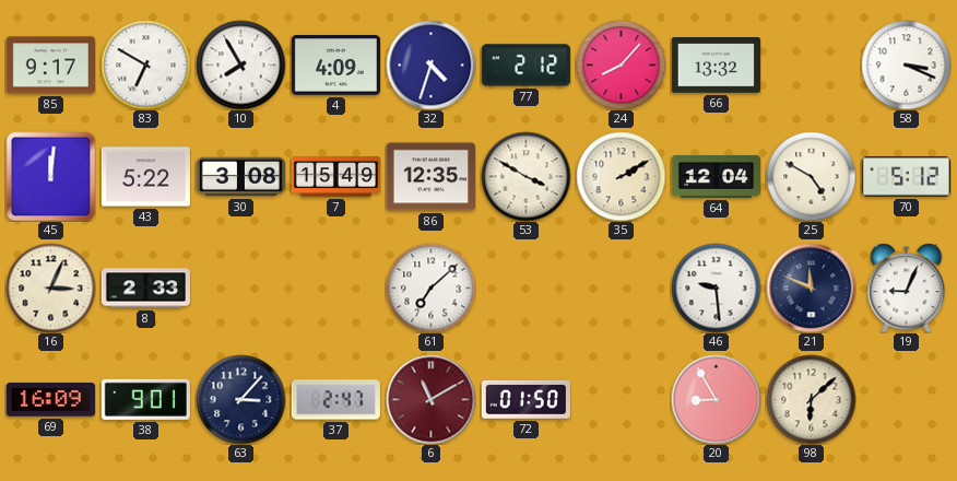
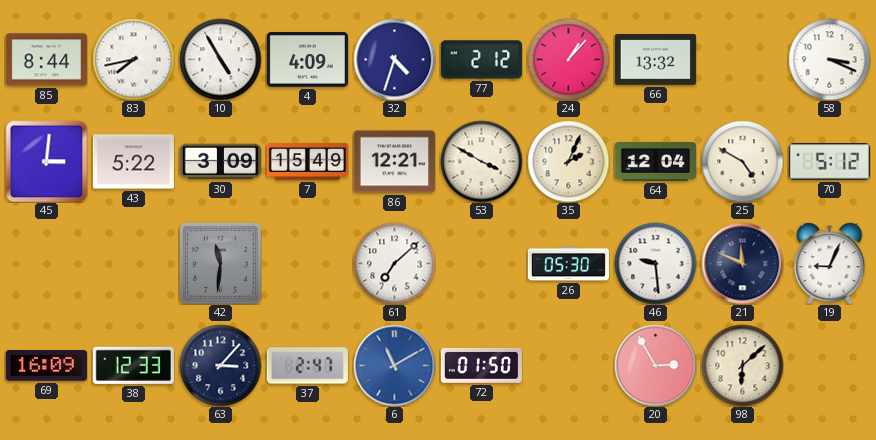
85: 9:17 -> 8:44 (46, 60)
83: 6:50 -> 7:43 (133, 59)
10: 7:55 -> 4:55 (220, 59)
24: 8:07 -> 1:07 (568, 59)
45: 12:01 -> 3:01 (46, 161)
30: 3:08 -> 3:09 (220, 162)
86: 12:35 -> 12:21 (394, 162)
35: 2:10 -> 2:04 (568, 161)
16: 3:04 -> none (50, 288)
8: 2:33 -> none (145, 289)
42: none -> 11:31 (221, 264)
26: none -> 05:30 (568, 264)
38: 9:01 -> 12:33 (133, 365)
6 dial: burgundy -> blue (394, 365)
20: 8:55 -> 2:55 (655, 365)
